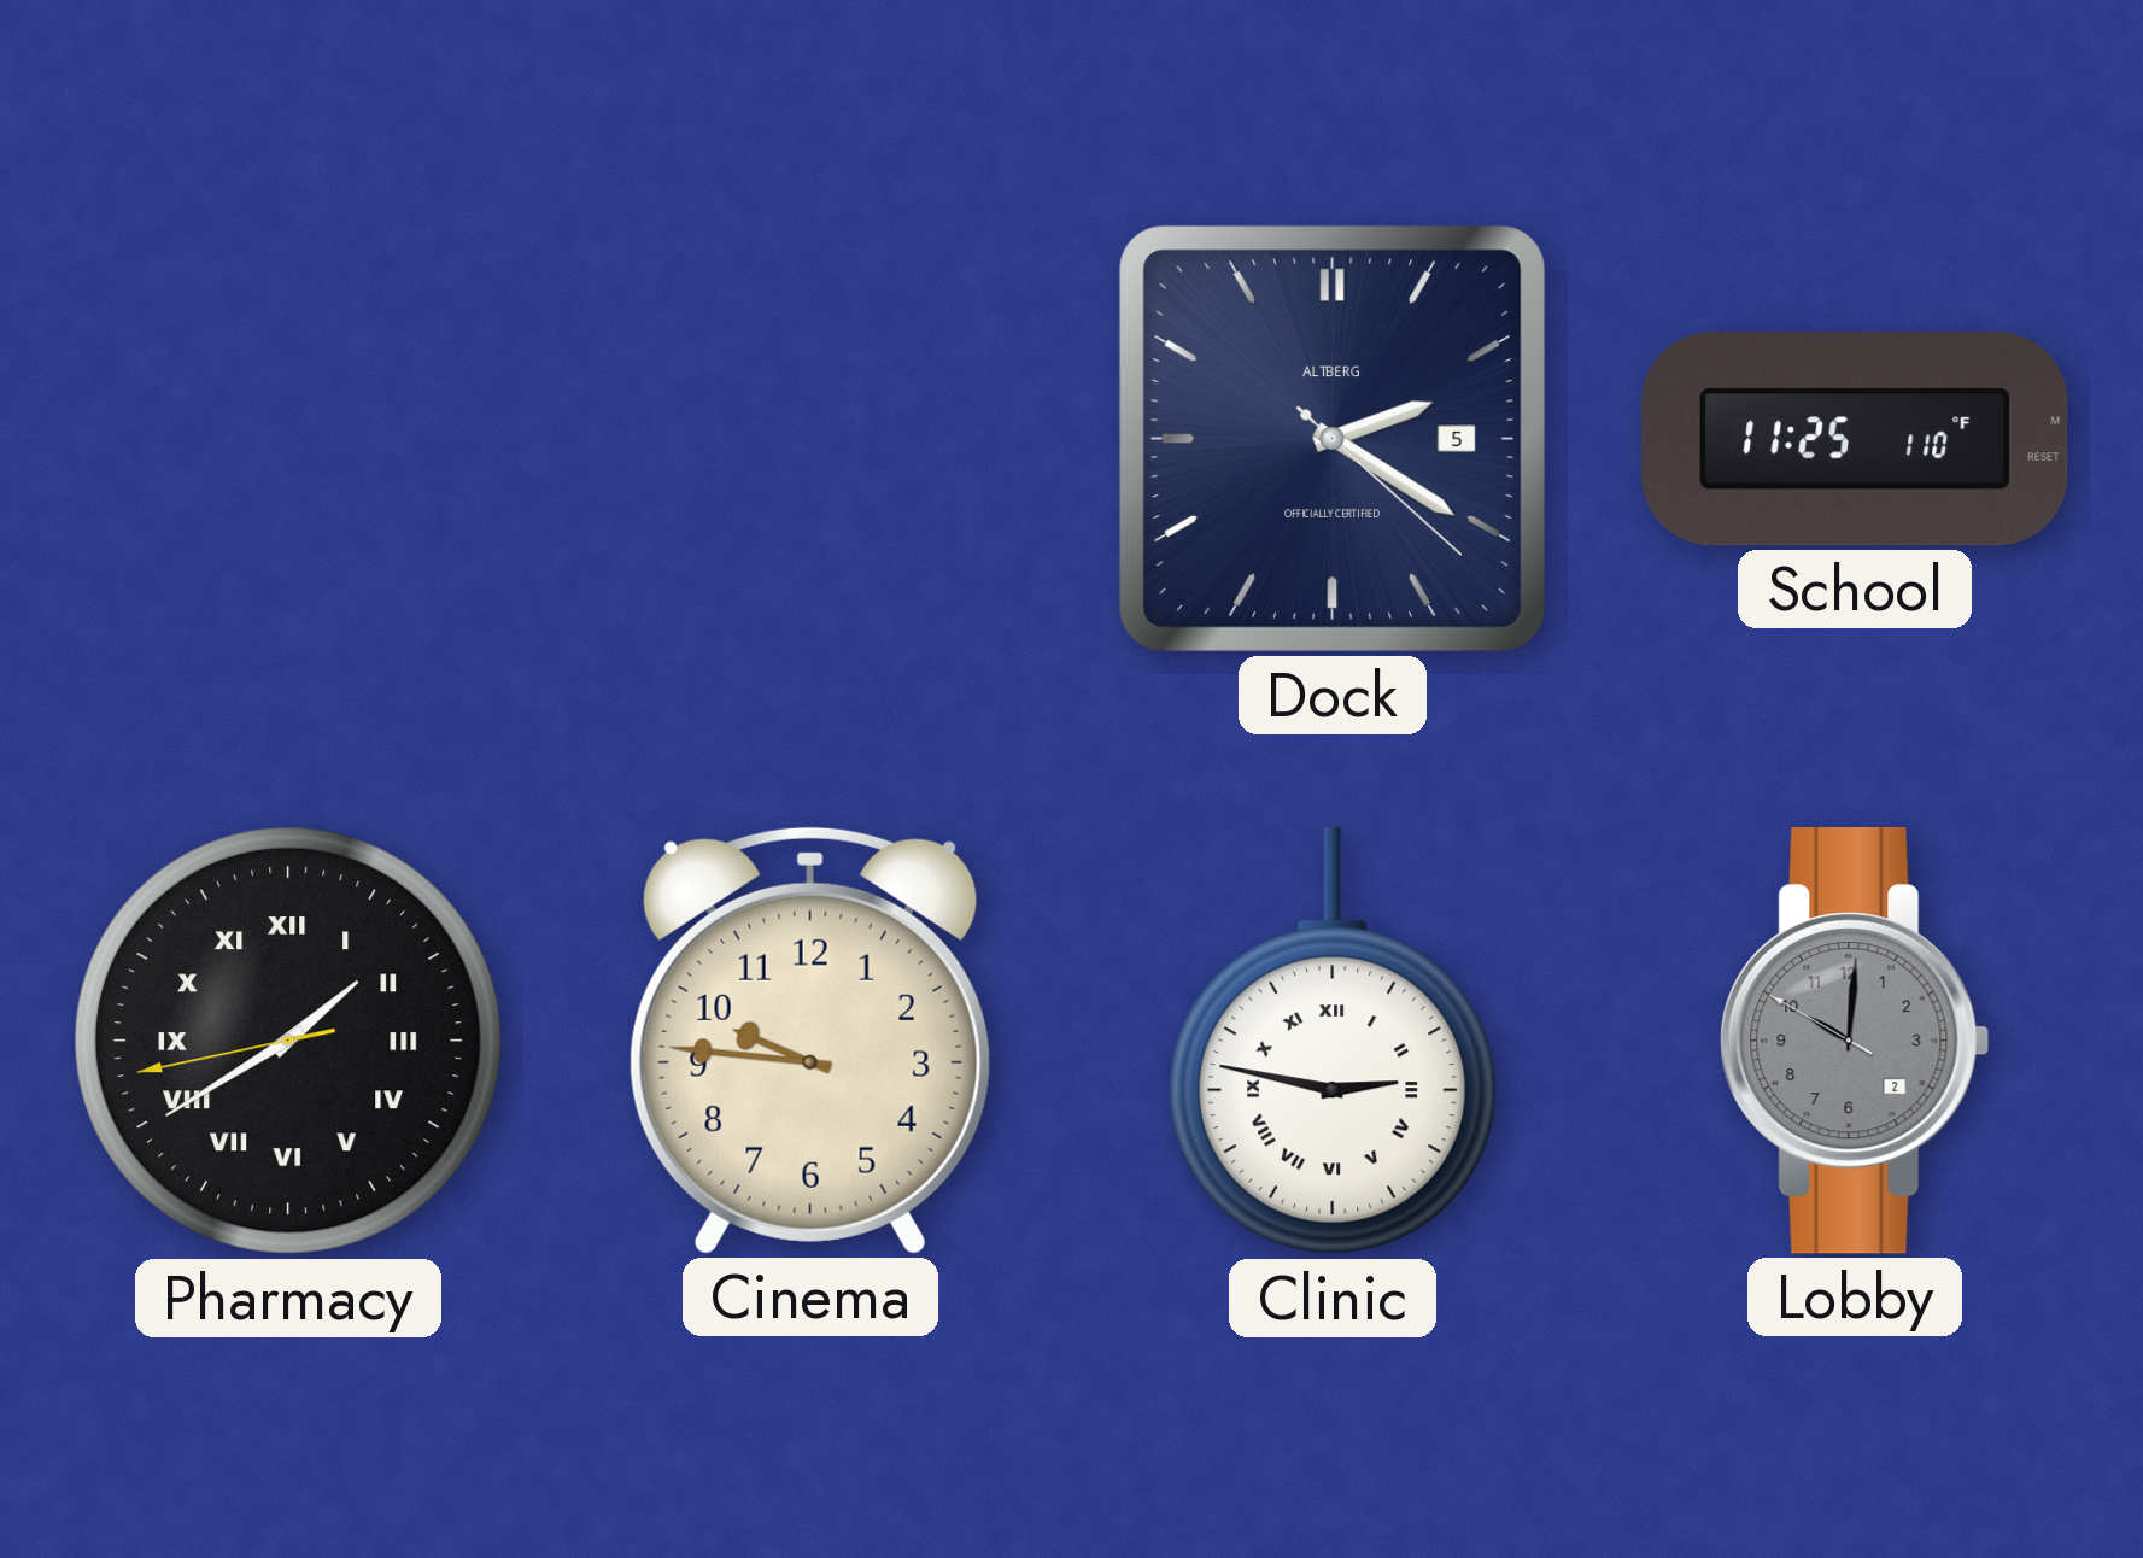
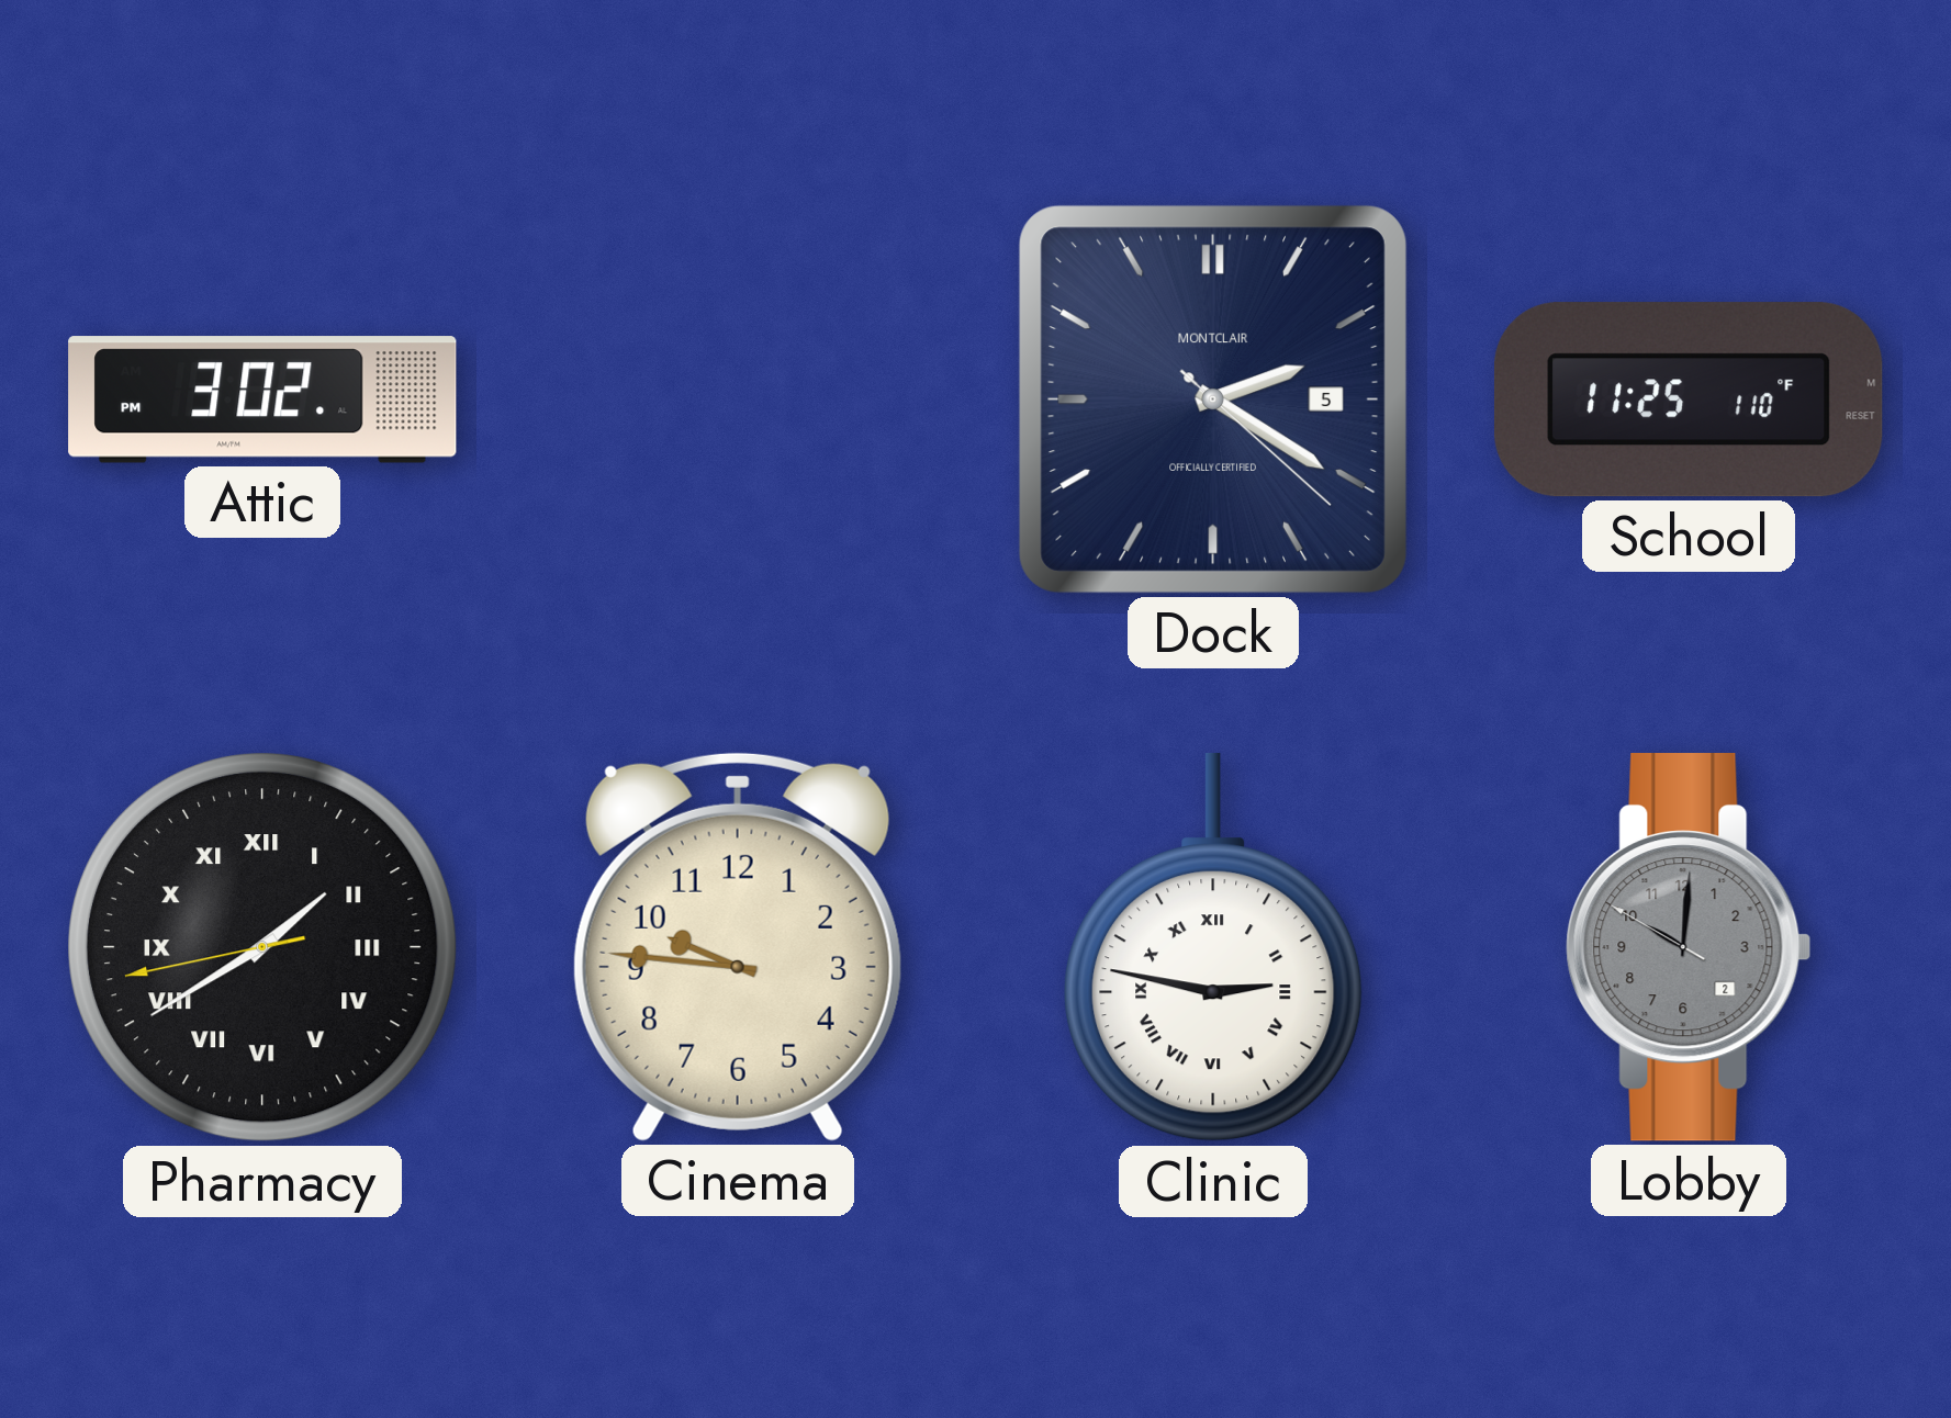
Attic: none -> 3:02 (262, 399)
Dock brand: ALTBERG -> MONTCLAIR (1213, 399)
